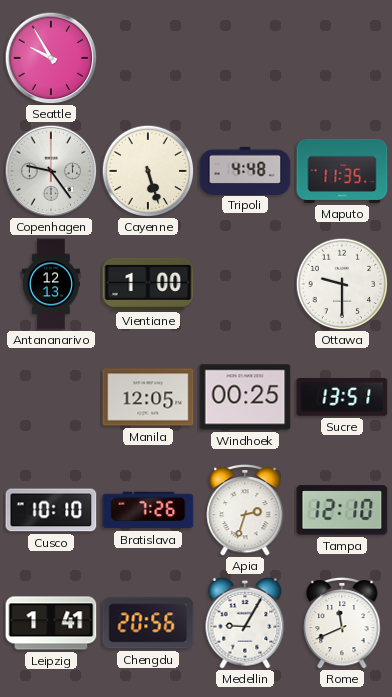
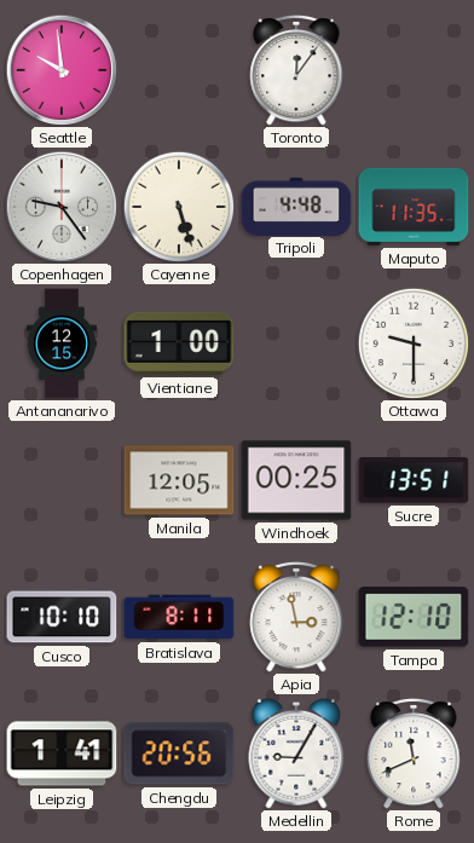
Seattle: 9:55 -> 9:59 (62, 70)
Toronto: none -> 12:06 (296, 70)
Antananarivo: 12:13 -> 12:15 (62, 343)
Bratislava: 7:26 -> 8:11 (179, 617)
Apia: 2:33 -> 2:58 (296, 617)
